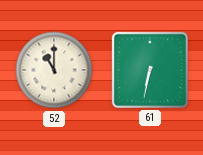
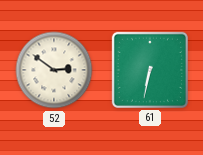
52: 11:00 -> 2:51 (54, 70)
